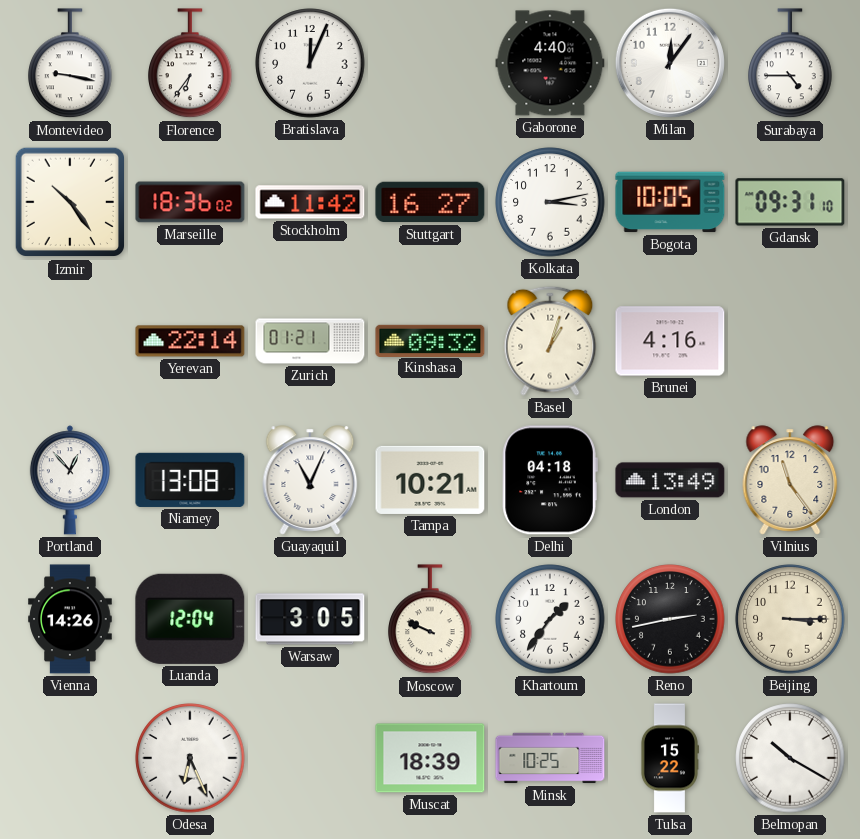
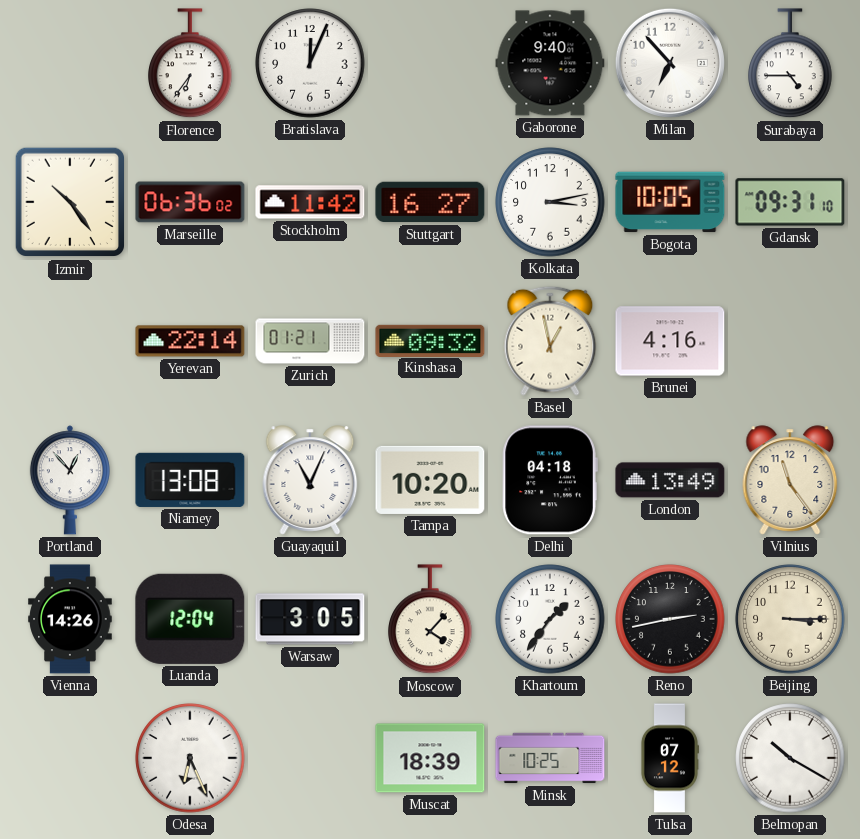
Montevideo: 9:17 -> none (70, 64)
Gaborone: 4:40 -> 9:40 (550, 63)
Milan: 12:06 -> 6:53 (670, 63)
Marseille: 18:36 -> 06:36 (190, 202)
Basel: 1:03 -> 12:58 (550, 341)
Tampa: 10:21 -> 10:20 (430, 480)
Moscow: 9:49 -> 4:07 (430, 620)
Tulsa: 15:22 -> 07:12 (669, 758)
